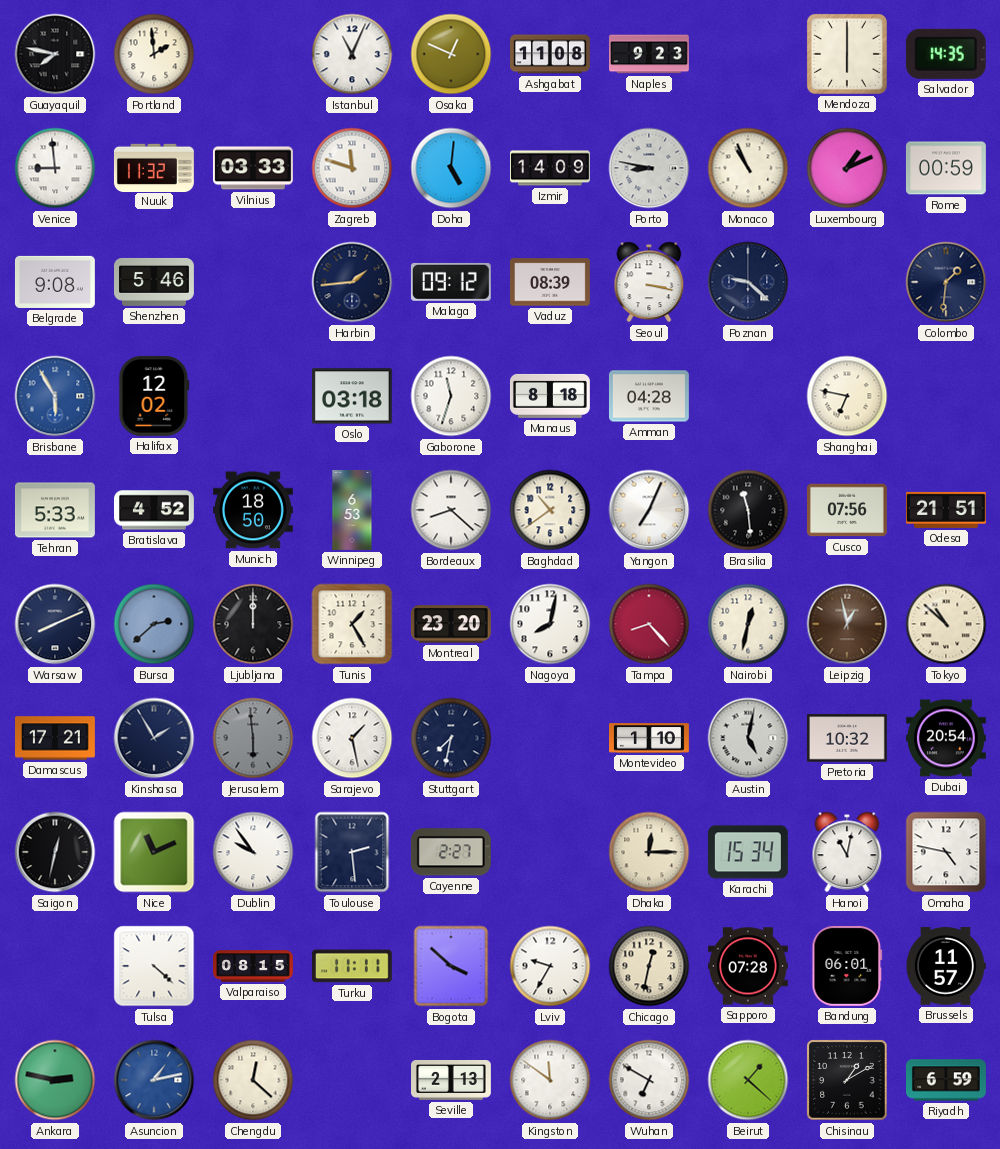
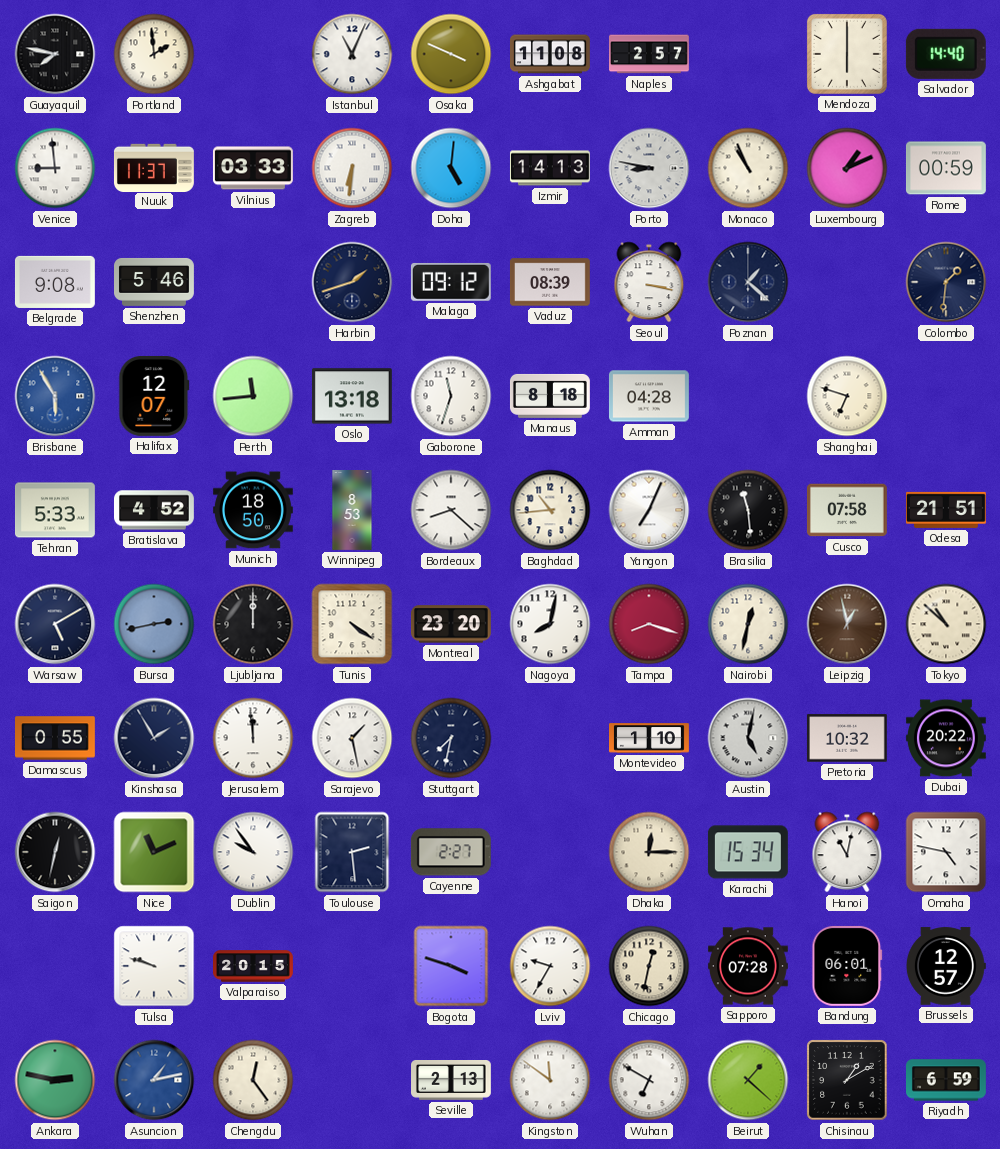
Osaka: 12:49 -> 3:49 (451, 54)
Naples: 9:23 -> 2:57 (650, 54)
Salvador: 14:35 -> 14:40 (946, 54)
Nuuk: 11:32 -> 11:37 (154, 167)
Zagreb: 11:48 -> 6:31 (352, 168)
Izmir: 14:09 -> 14:13 (550, 168)
Harbin: 1:44 -> 1:42 (352, 282)
Poznan: 9:22 -> 1:22 (748, 282)
Halifax: 12:02 -> 12:07 (154, 396)
Perth: none -> 11:44 (253, 396)
Oslo: 03:18 -> 13:18 (352, 396)
Shanghai: 6:47 -> 6:48 (847, 396)
Winnipeg: 6:53 -> 8:53 (352, 511)
Baghdad: 10:39 -> 10:44 (550, 510)
Cusco: 07:56 -> 07:58 (847, 510)
Warsaw: 8:11 -> 5:10 (55, 624)
Bursa: 2:38 -> 2:43 (154, 624)
Tunis: 1:25 -> 4:21 (352, 624)
Tampa: 8:23 -> 8:18 (649, 624)
Damascus: 17:21 -> 0:55 (56, 738)
Jerusalem: 5:59 -> 11:59 (253, 738)
Jerusalem dial: grey -> white (253, 738)
Dubai: 20:54 -> 20:22 (946, 738)
Tulsa: 4:22 -> 9:48 (154, 966)
Valparaiso: 08:15 -> 20:15 (254, 966)
Turku: 11:11 -> none (352, 966)
Bogota: 3:52 -> 3:48 (451, 966)
Brussels: 11:57 -> 12:57 (946, 966)
Chengdu: 12:22 -> 12:24 (253, 1080)
